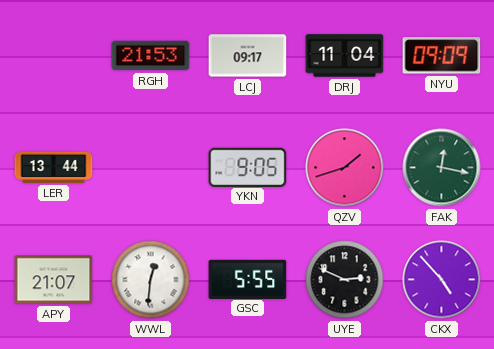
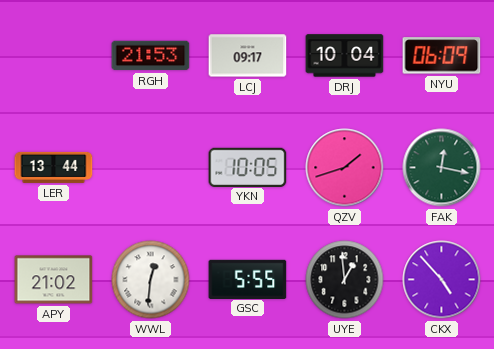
DRJ: 11:04 -> 10:04 (345, 56)
NYU: 09:09 -> 06:09 (442, 56)
YKN: 9:05 -> 10:05 (248, 167)
APY: 21:07 -> 21:02 (54, 280)
UYE: 2:49 -> 12:59 (345, 280)
